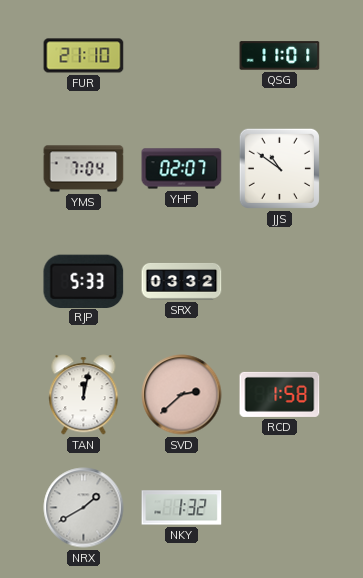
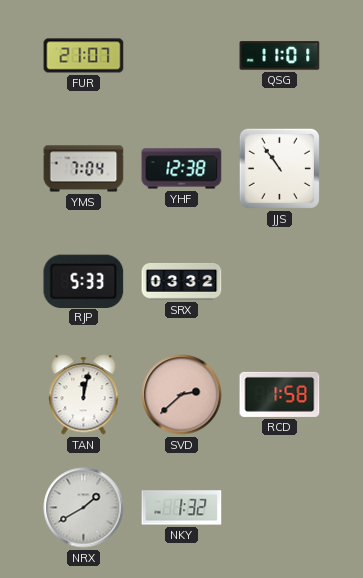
FUR: 21:10 -> 21:07 (84, 56)
YHF: 02:07 -> 12:38 (182, 169)
JJS: 10:51 -> 10:54 (279, 168)
